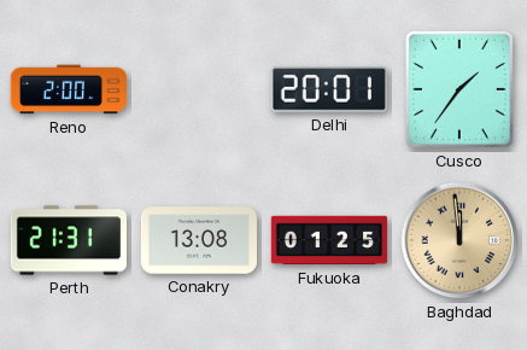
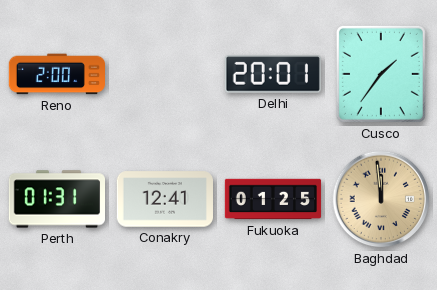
Perth: 21:31 -> 01:31 (56, 199)
Conakry: 13:08 -> 12:41 (164, 199)
